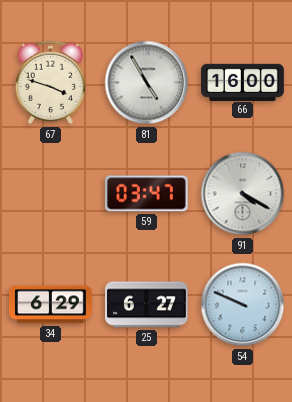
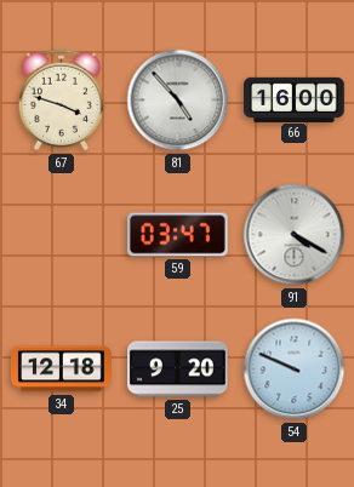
81: 4:55 -> 4:53 (178, 101)
34: 6:29 -> 12:18 (62, 369)
25: 6:27 -> 9:20 (178, 369)
